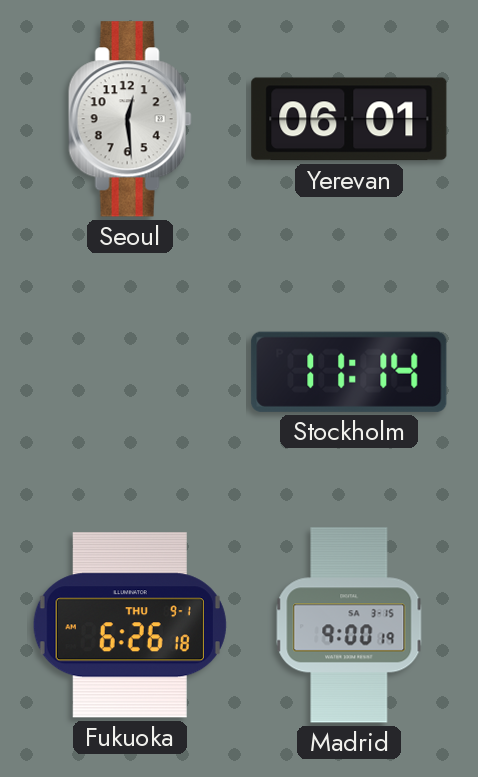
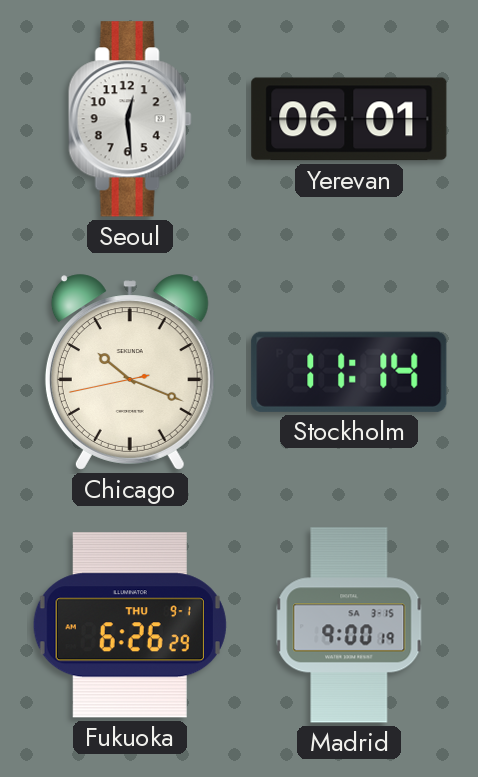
Chicago: none -> 10:18 (130, 372)
Fukuoka: 6:26:18 -> 6:26:29 (130, 625)
